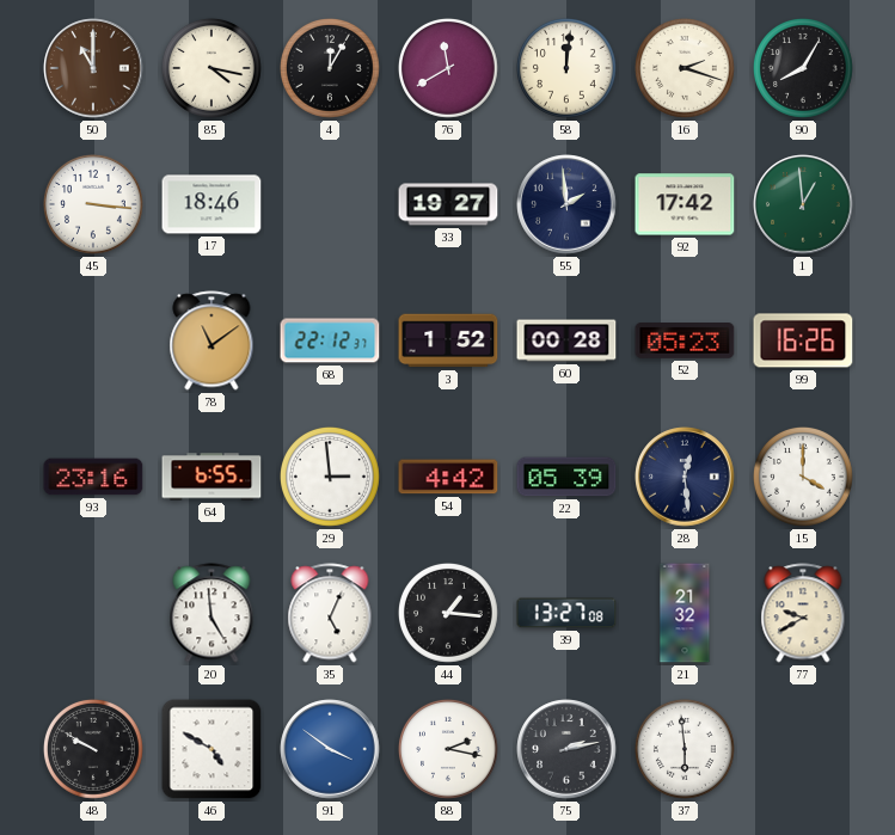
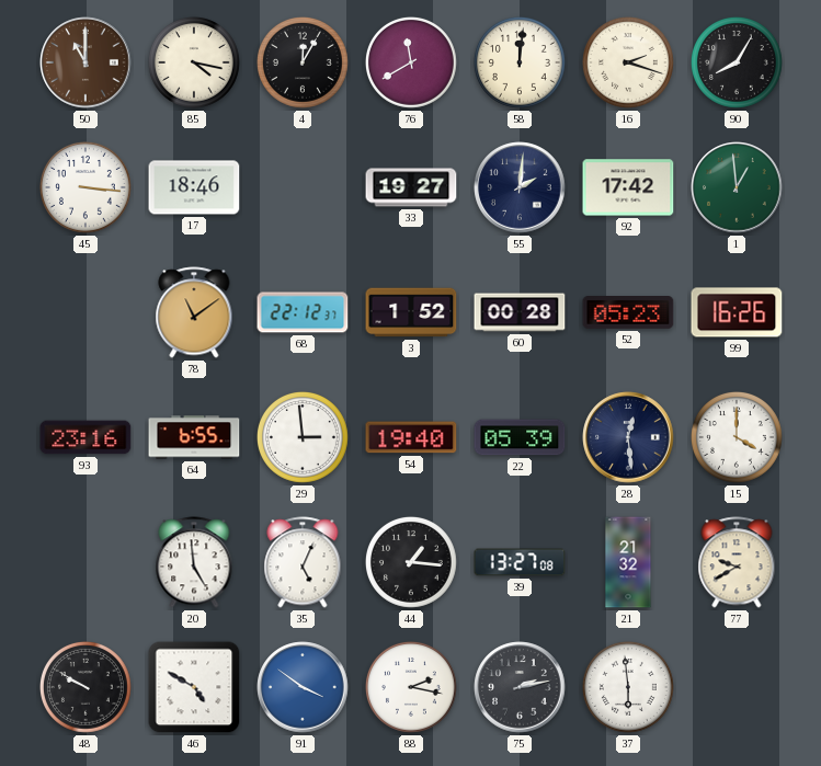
55: 1:59 -> 2:01 (520, 187)
54: 4:42 -> 19:40 (411, 437)
